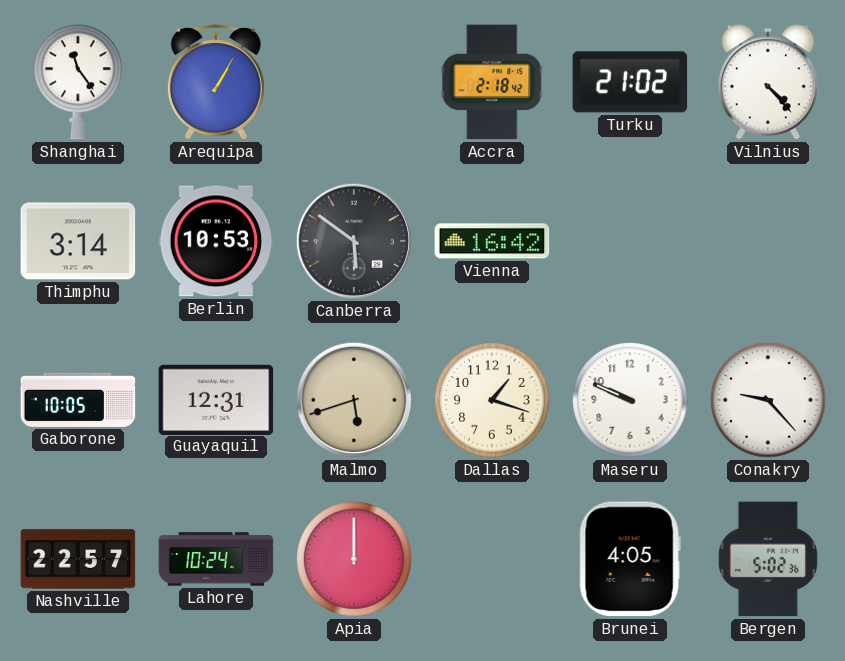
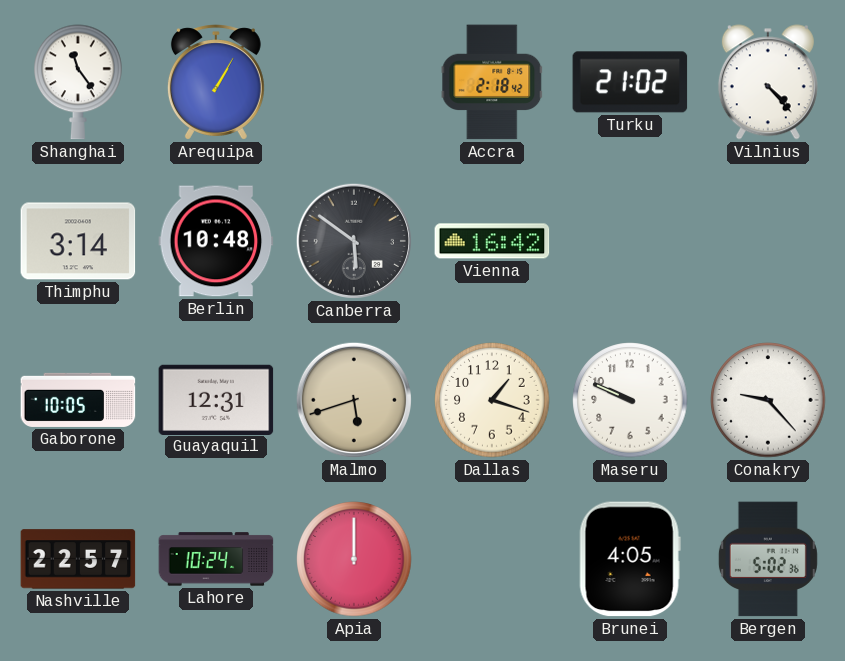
Berlin: 10:53 -> 10:48 (216, 241)
